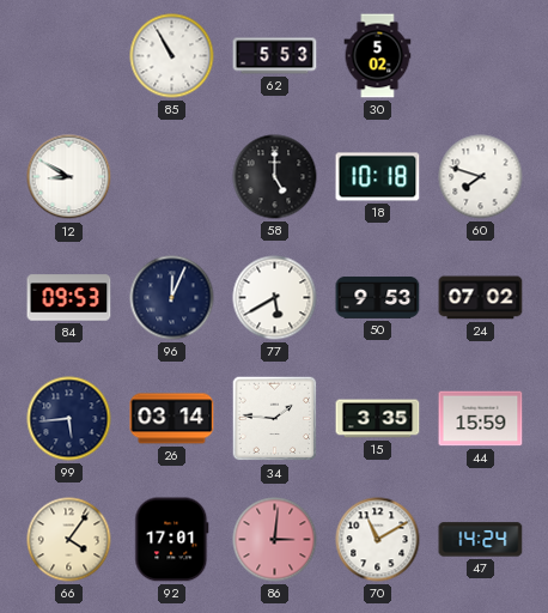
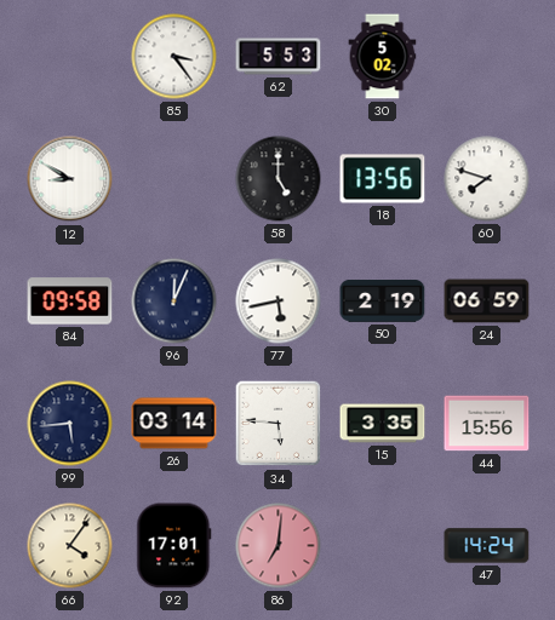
85: 10:55 -> 3:24 (174, 57)
18: 10:18 -> 13:56 (383, 179)
84: 09:53 -> 09:58 (70, 302)
77: 5:40 -> 5:43 (279, 302)
50: 9:53 -> 2:19 (383, 302)
24: 07:02 -> 06:59 (487, 302)
34: 1:46 -> 5:46 (279, 424)
44: 15:59 -> 15:56 (487, 424)
86: 3:01 -> 7:01 (279, 546)
70: 11:10 -> none (378, 540)
